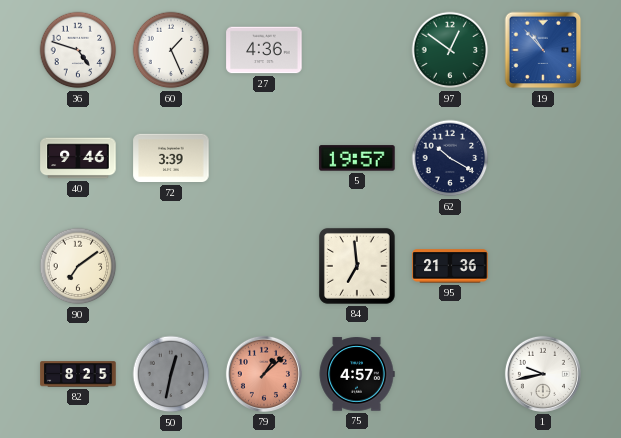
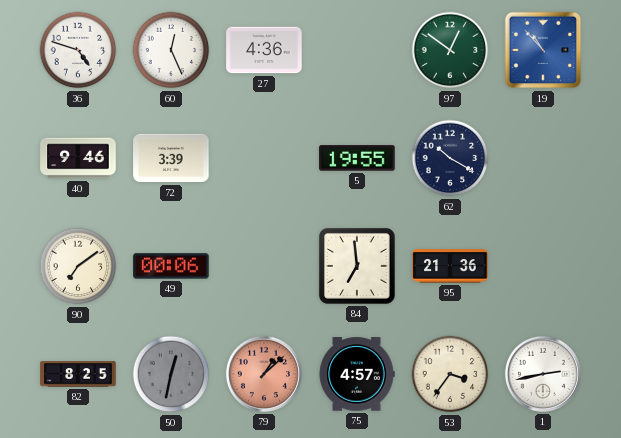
60: 1:26 -> 12:26 (171, 50)
5: 19:57 -> 19:55 (357, 158)
49: none -> 00:06 (171, 266)
53: none -> 3:36 (450, 374)
1: 9:43 -> 2:43 (543, 374)
